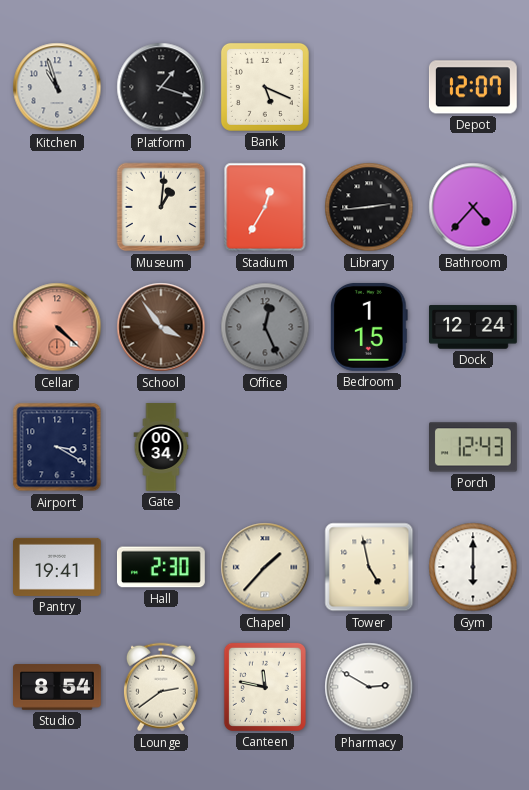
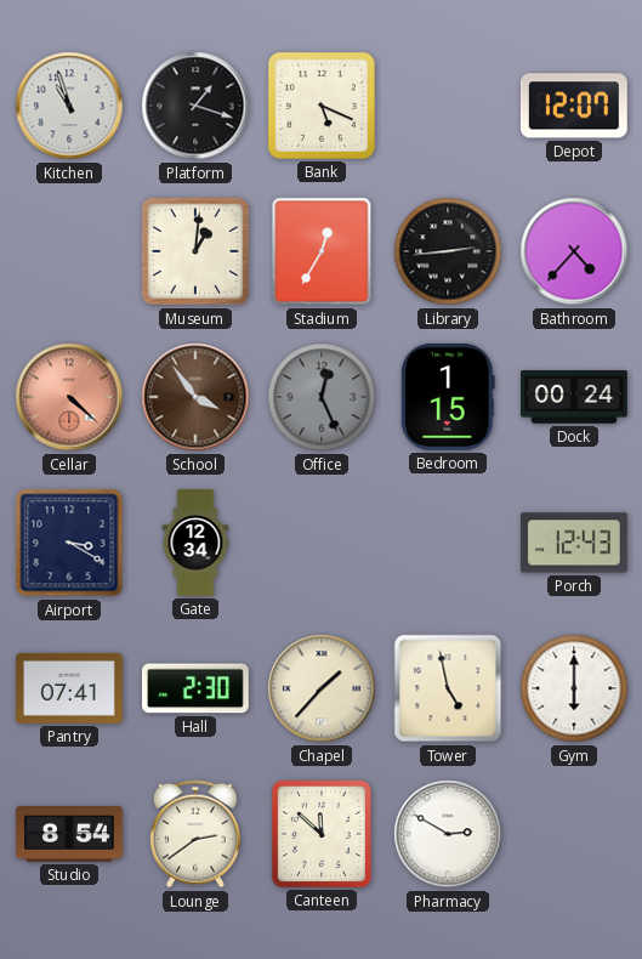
Dock: 12:24 -> 00:24 (575, 397)
Gate: 00:34 -> 12:34 (195, 543)
Pantry: 19:41 -> 07:41 (70, 688)
Canteen: 11:47 -> 11:52 (322, 834)
